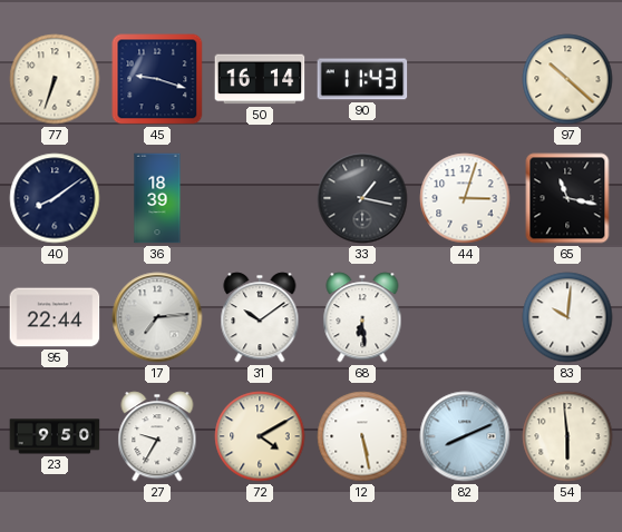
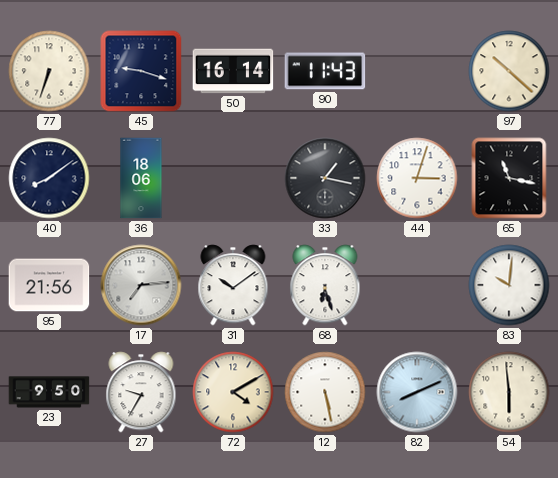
36: 18:39 -> 18:06 (141, 178)
95: 22:44 -> 21:56 (49, 285)
68: 6:29 -> 6:27 (325, 285)
